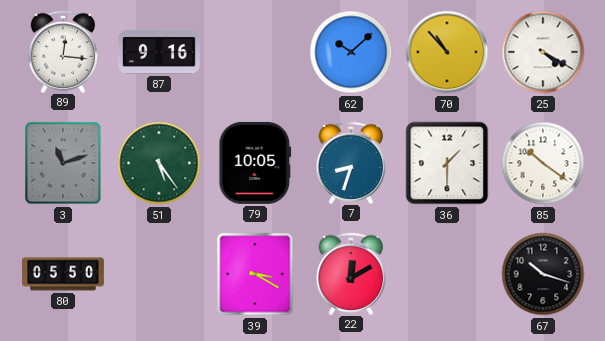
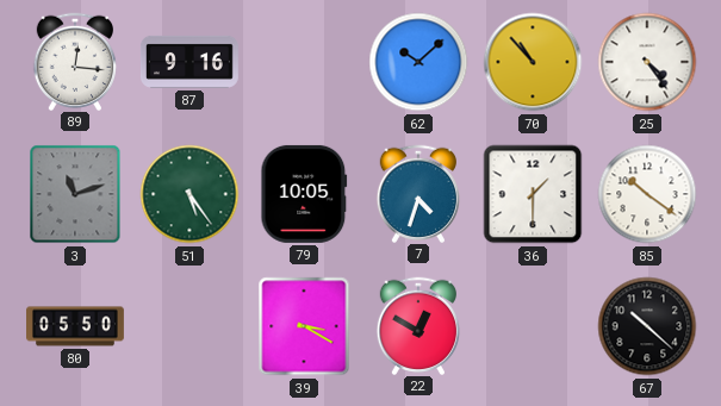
25: 4:20 -> 4:24 (647, 62)
7: 8:33 -> 4:33 (417, 193)
22: 12:10 -> 12:50 (417, 325)
67: 10:18 -> 10:22 (647, 326)
